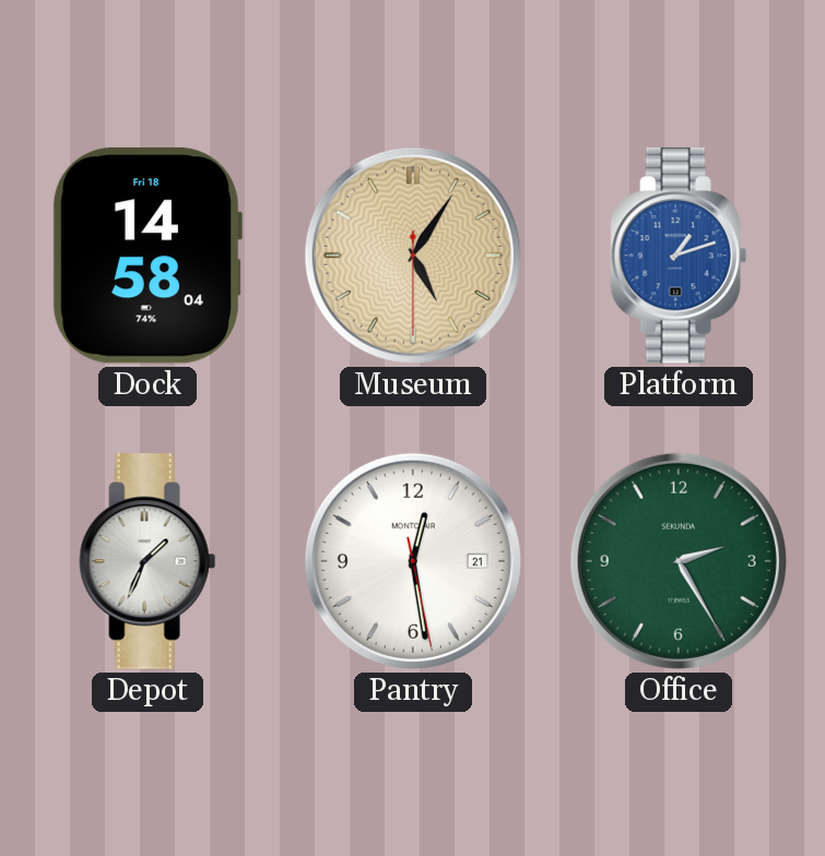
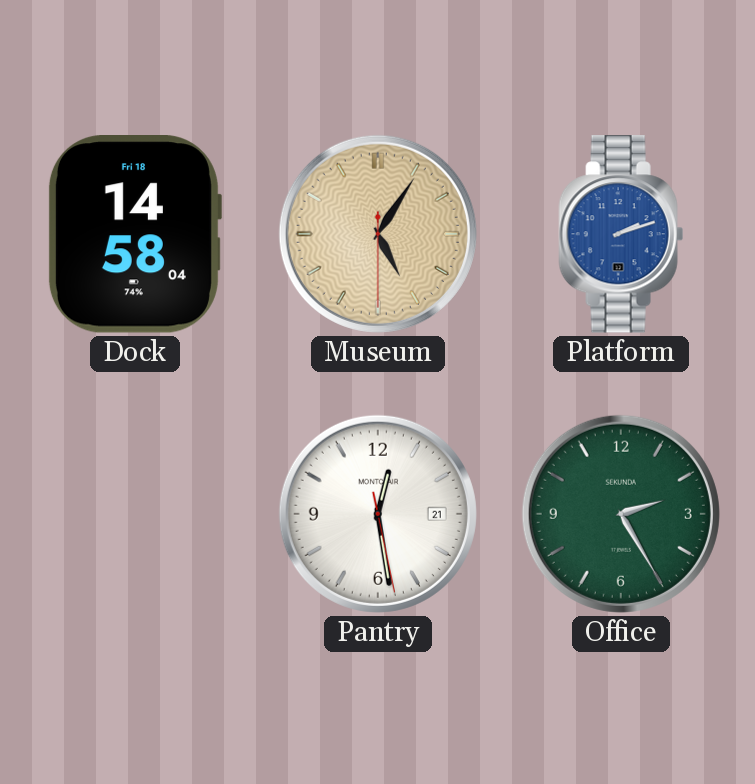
Platform: 1:12 -> 2:12 (621, 234)
Depot: 1:34 -> none (148, 561)
